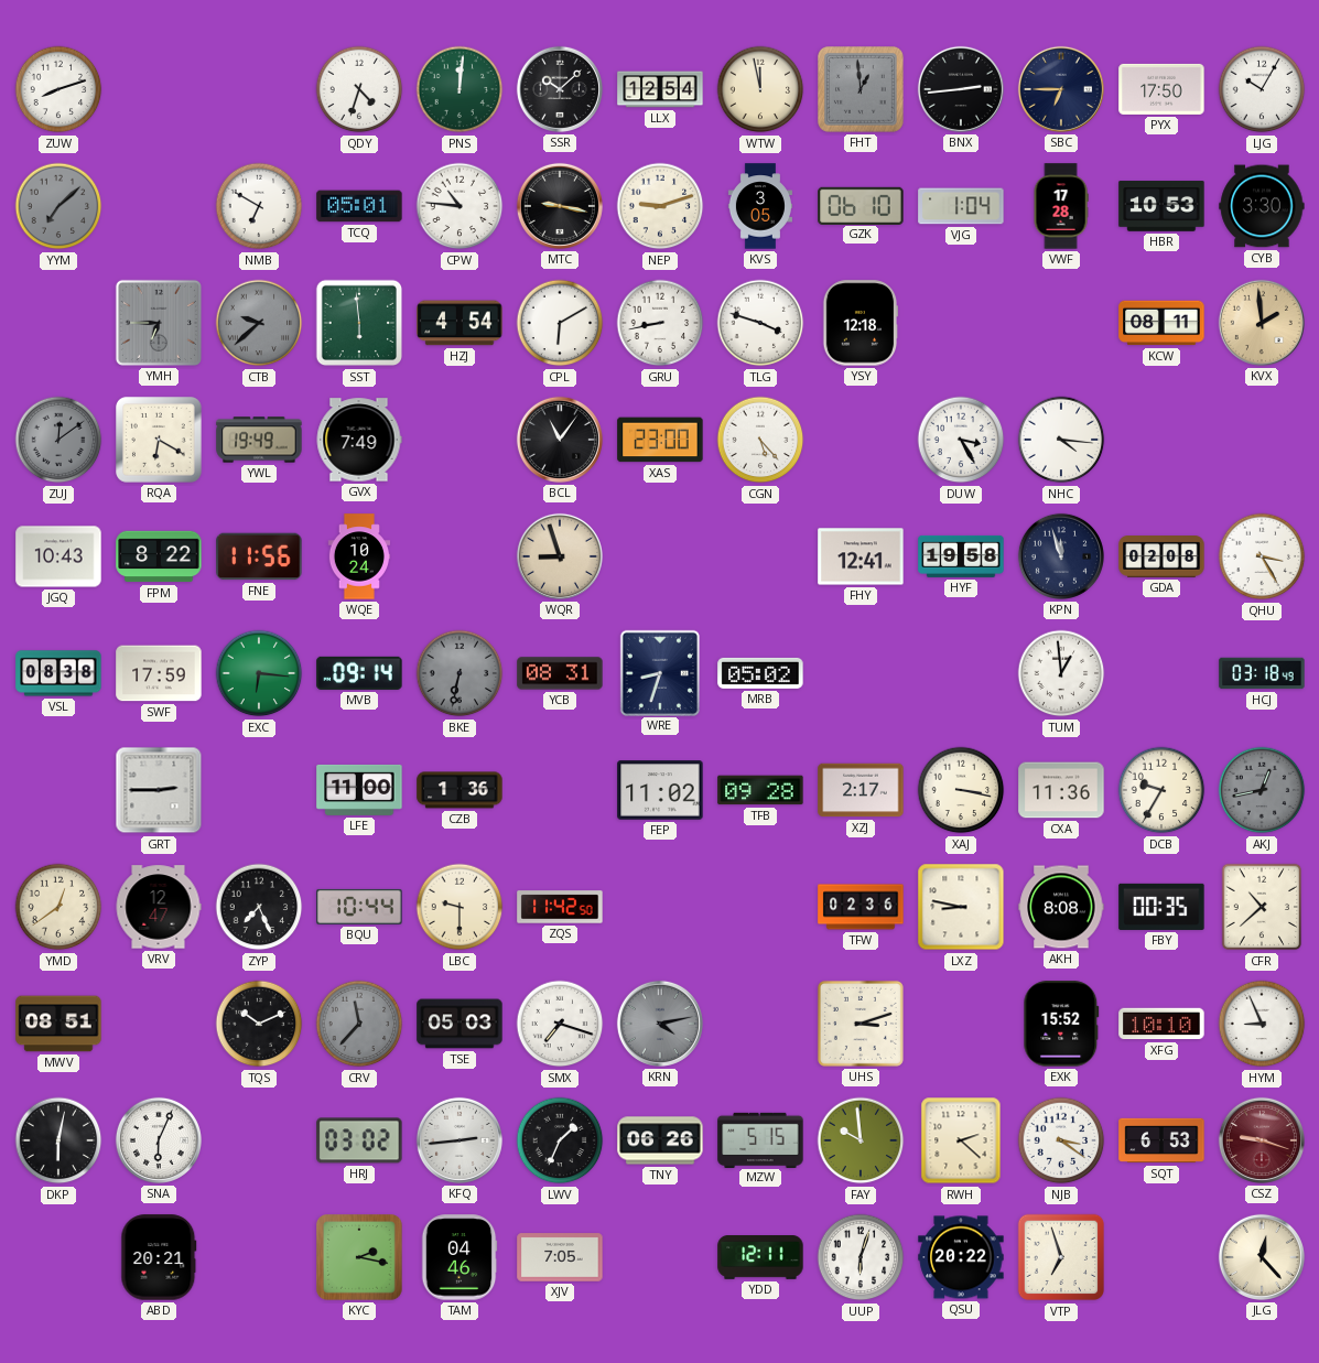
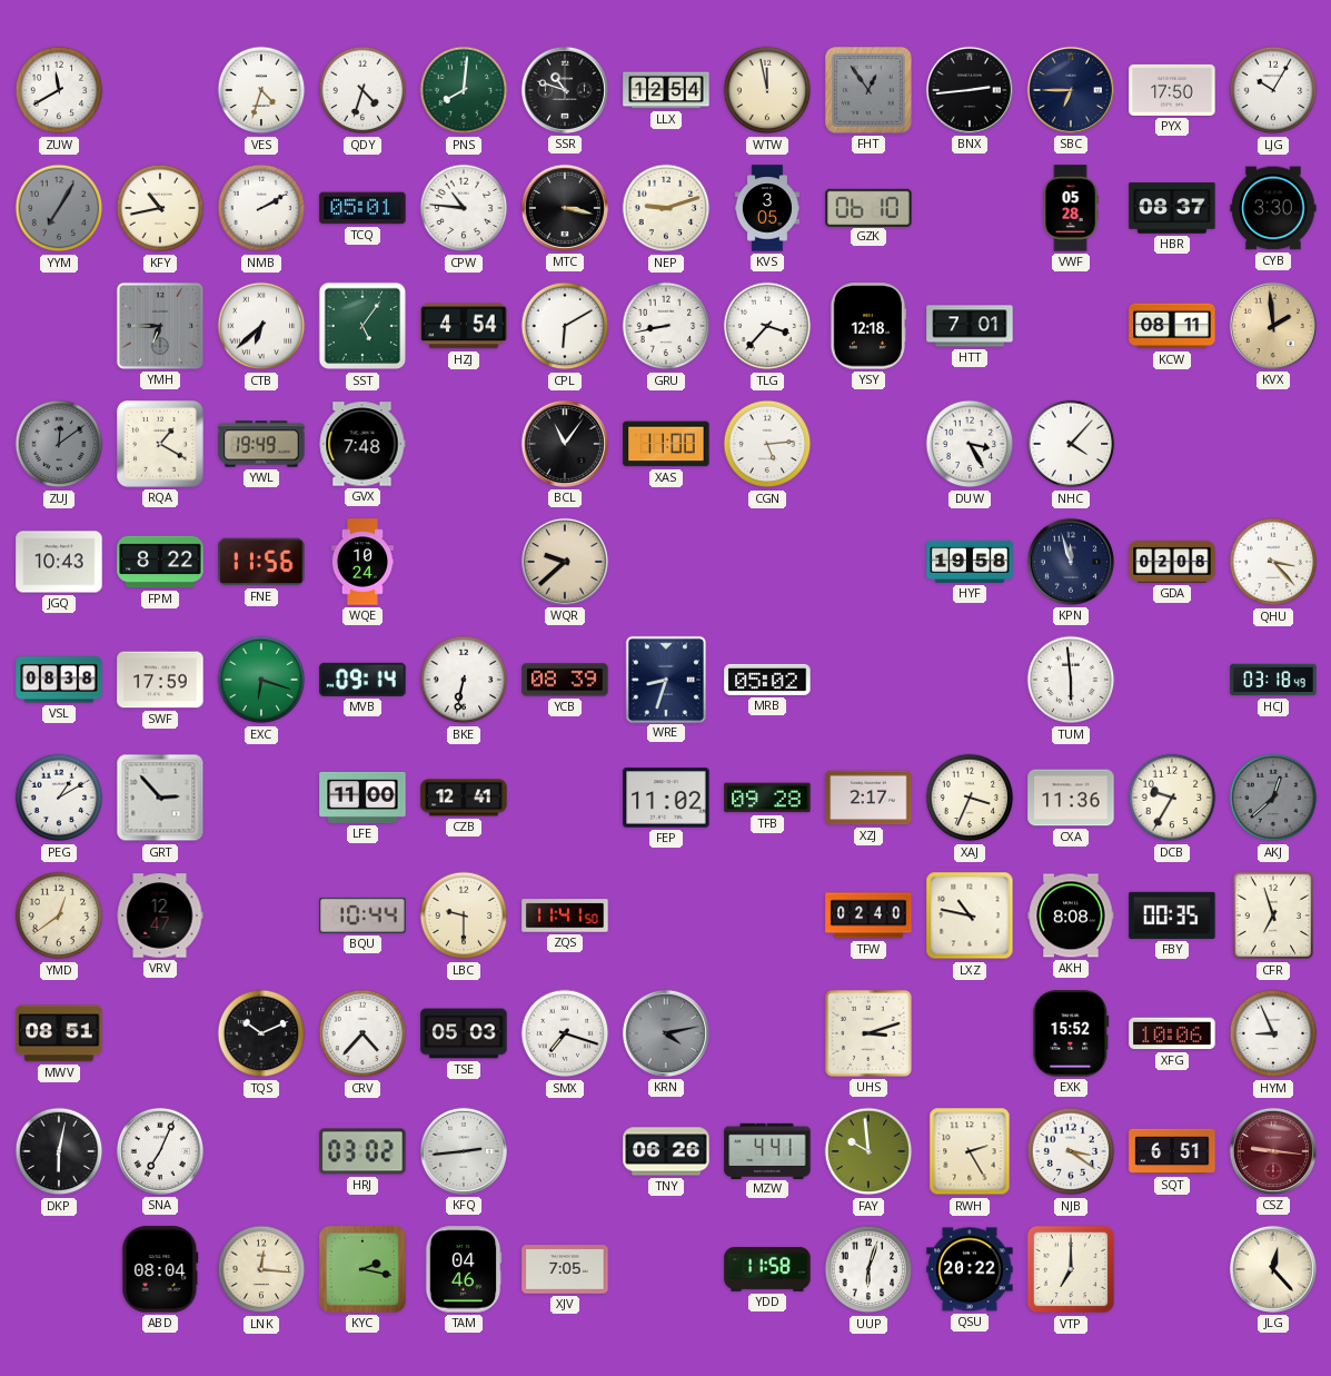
ZUW: 8:12 -> 11:40 (59, 90)
VES: none -> 4:33 (261, 90)
PNS: 12:01 -> 8:01 (464, 90)
SSR: 10:08 -> 10:48 (565, 90)
FHT: 12:59 -> 12:54 (870, 91)
YYM: 7:08 -> 7:05 (59, 208)
KFY: none -> 10:43 (160, 208)
NMB: 6:50 -> 2:10 (261, 208)
MTC: 9:17 -> 3:17 (565, 208)
VJG: 1:04 -> none (961, 206)
VWF: 17:28 -> 05:28 (1071, 208)
HBR: 10:53 -> 08:37 (1172, 208)
CTB: 9:38 -> 6:38 (261, 326)
CTB dial: grey -> white (261, 326)
SST: 5:59 -> 5:06 (362, 326)
TLG: 3:48 -> 3:37 (767, 326)
HTT: none -> 7:01 (970, 326)
RQA: 6:20 -> 1:20 (161, 445)
GVX: 7:49 -> 7:48 (362, 444)
XAS: 23:00 -> 11:00 (666, 444)
CGN: 5:23 -> 5:14 (767, 444)
NHC: 4:16 -> 4:07 (1071, 444)
WQR: 8:57 -> 9:38 (565, 562)
FHY: 12:41 -> none (861, 556)
QHU: 3:25 -> 3:23 (1273, 562)
EXC: 6:16 -> 6:18 (261, 680)
BKE dial: grey -> white (464, 680)
YCB: 08:31 -> 08:39 (565, 680)
TUM: 12:59 -> 5:59 (1071, 680)
PEG: none -> 1:10 (59, 798)
GRT: 2:45 -> 2:53 (160, 798)
CZB: 1:36 -> 12:41 (464, 798)
XAJ: 3:17 -> 3:34 (970, 798)
AKJ: 12:43 -> 12:38 (1273, 798)
ZYP: 7:26 -> none (259, 907)
ZQS: 11:42 -> 11:41 (565, 915)
TFW: 02:36 -> 02:40 (868, 915)
LXZ: 8:47 -> 10:47 (970, 915)
CFR: 10:38 -> 6:57 (1273, 915)
CRV: 11:37 -> 4:37 (362, 1033)
CRV dial: grey -> white (362, 1033)
XFG: 10:10 -> 10:06 (1172, 1033)
SNA: 6:04 -> 7:04 (160, 1151)
LWV: 1:34 -> none (560, 1140)
MZW: 5:15 -> 4:41 (767, 1150)
RWH: 2:22 -> 2:25 (970, 1151)
SQT: 6:53 -> 6:51 (1172, 1151)
CSZ: 9:18 -> 9:16 (1273, 1151)
ABD: 20:21 -> 08:04 (160, 1269)
LNK: none -> 12:16 (261, 1269)
YDD: 12:11 -> 11:58 (767, 1270)
VTP: 6:57 -> 7:00 (1071, 1269)
